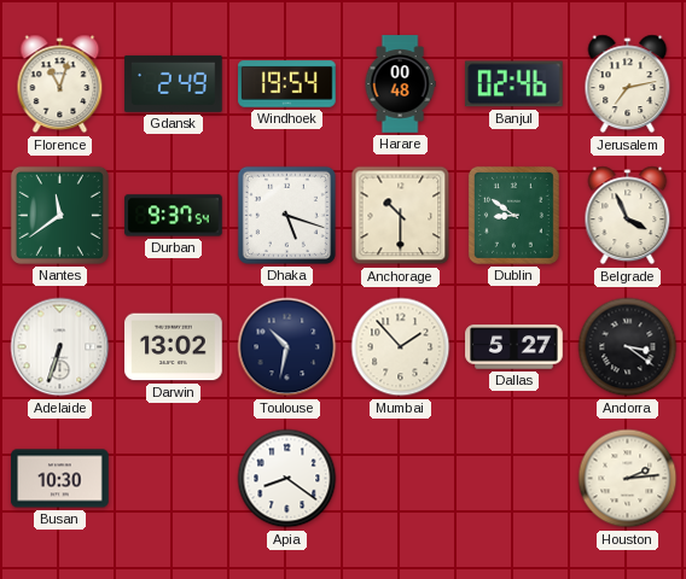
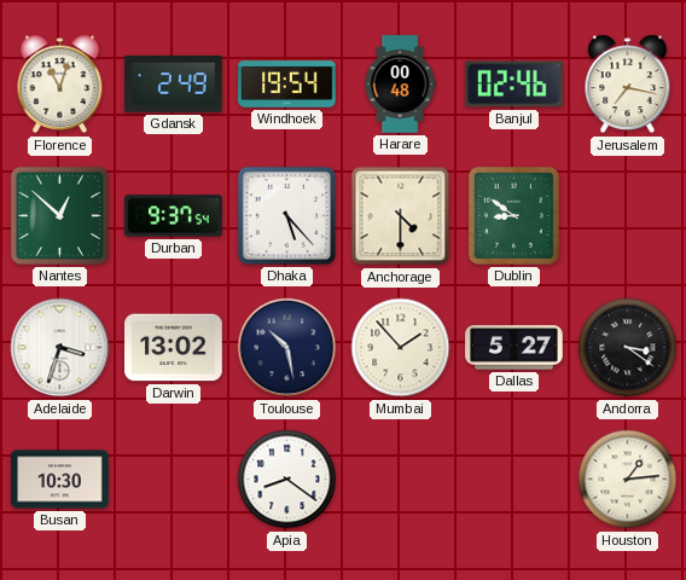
Jerusalem: 7:13 -> 7:17 (628, 85)
Nantes: 11:39 -> 12:52 (59, 215)
Dhaka: 5:18 -> 5:23 (286, 215)
Anchorage: 10:30 -> 4:30 (401, 216)
Belgrade: 3:56 -> none (628, 216)
Adelaide: 6:33 -> 3:33 (60, 348)
Toulouse: 10:32 -> 10:28 (287, 348)
Houston: 2:14 -> 1:14 (628, 480)
